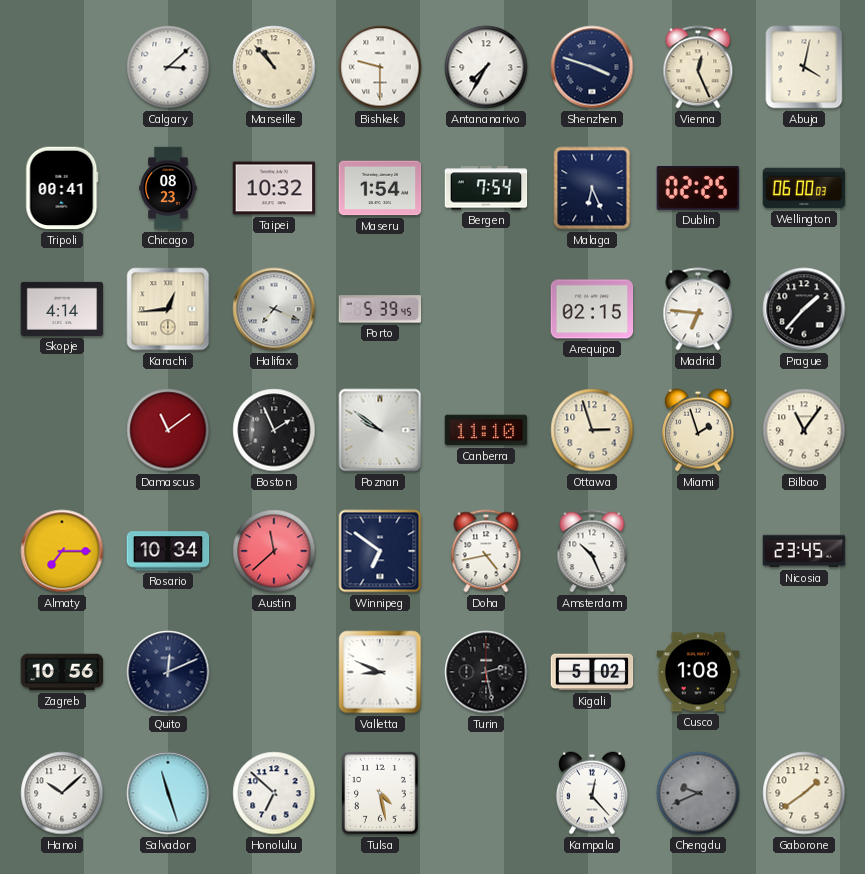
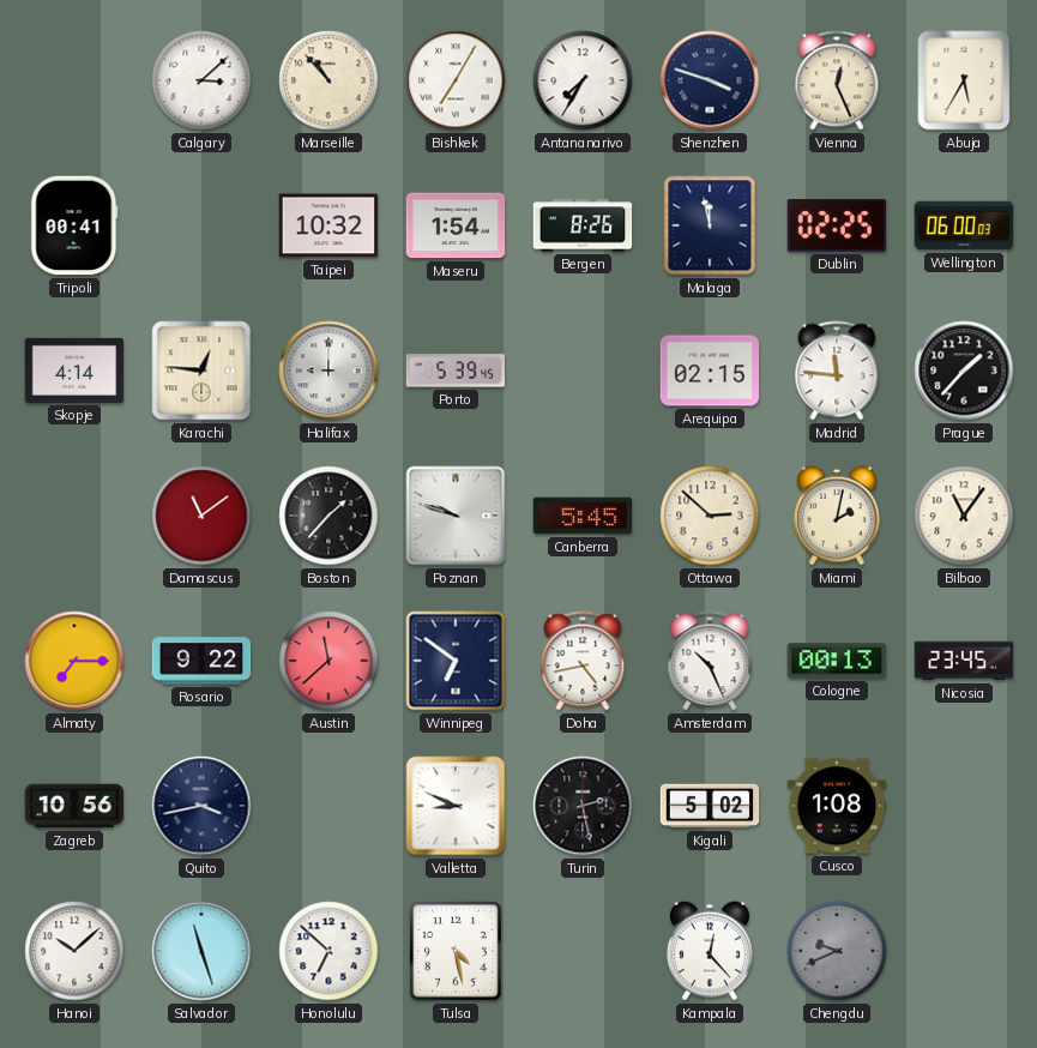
Bishkek: 9:30 -> 7:05 (456, 80)
Abuja: 4:02 -> 5:35 (964, 80)
Chicago: 08:23 -> none (168, 188)
Bergen: 7:54 -> 8:26 (583, 225)
Malaga: 6:26 -> 11:58 (710, 225)
Karachi: 12:44 -> 12:46 (201, 371)
Halifax: 7:19 -> 9:00 (328, 371)
Madrid: 6:46 -> 11:46 (837, 371)
Boston: 1:56 -> 1:37 (328, 516)
Poznan: 9:51 -> 9:48 (456, 516)
Canberra: 11:10 -> 5:45 (583, 516)
Ottawa: 2:57 -> 2:52 (710, 516)
Miami: 1:57 -> 2:02 (837, 516)
Rosario: 10:34 -> 9:22 (201, 661)
Cologne: none -> 00:13 (837, 661)
Quito: 12:11 -> 3:43 (201, 806)
Gaborone: 1:39 -> none (804, 793)
